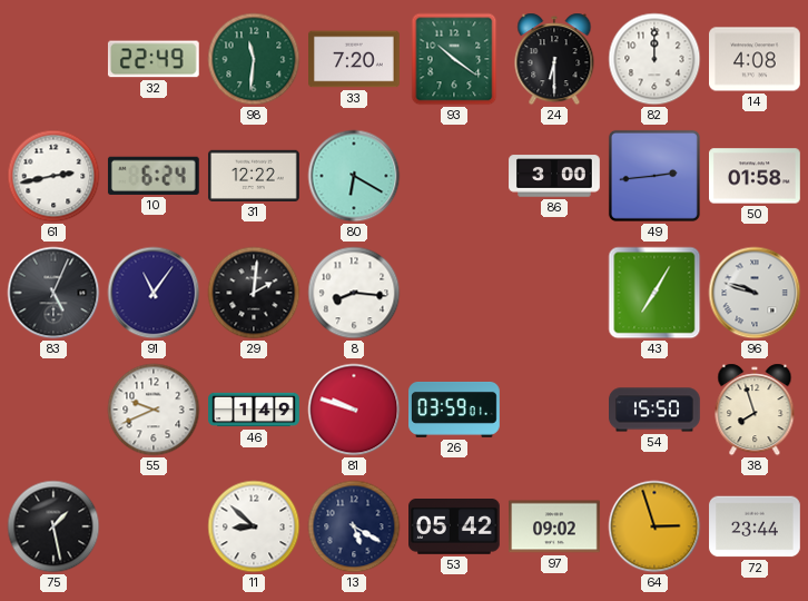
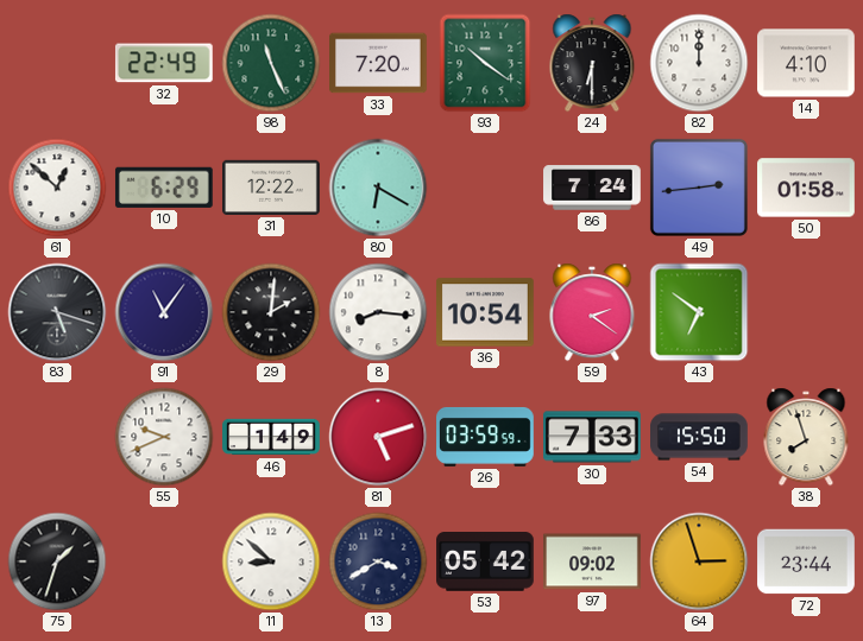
98: 11:31 -> 11:26 (271, 63)
14: 4:08 -> 4:10 (807, 63)
61: 2:43 -> 12:52 (57, 188)
10: 6:24 -> 6:29 (164, 188)
86: 3:00 -> 7:24 (592, 188)
83: 5:04 -> 5:18 (57, 312)
36: none -> 10:54 (486, 312)
59: none -> 2:21 (592, 312)
43: 7:05 -> 6:51 (699, 312)
96: 9:48 -> none (755, 293)
81: 9:48 -> 5:12 (378, 437)
26: 03:59:01 -> 03:59:59 (485, 437)
30: none -> 7:33 (593, 437)
75: 1:28 -> 1:33 (57, 561)
13: 5:20 -> 3:40 (378, 561)
